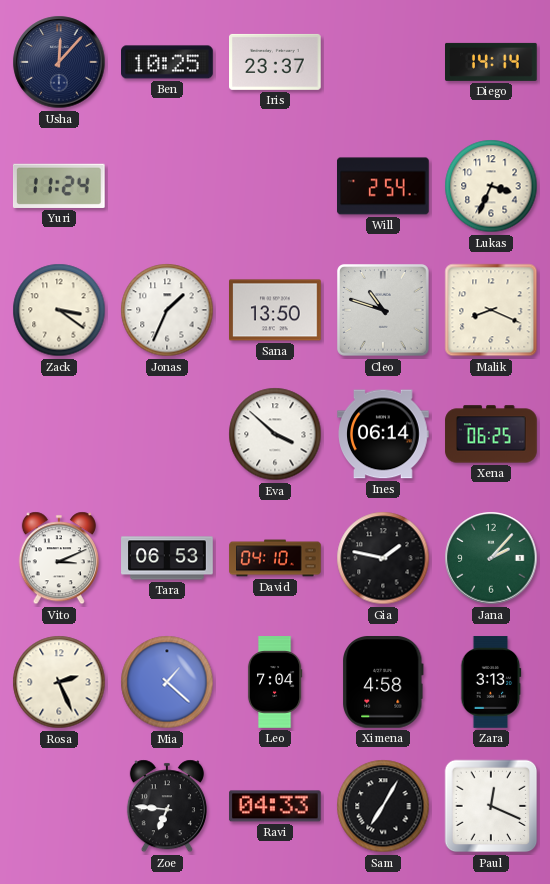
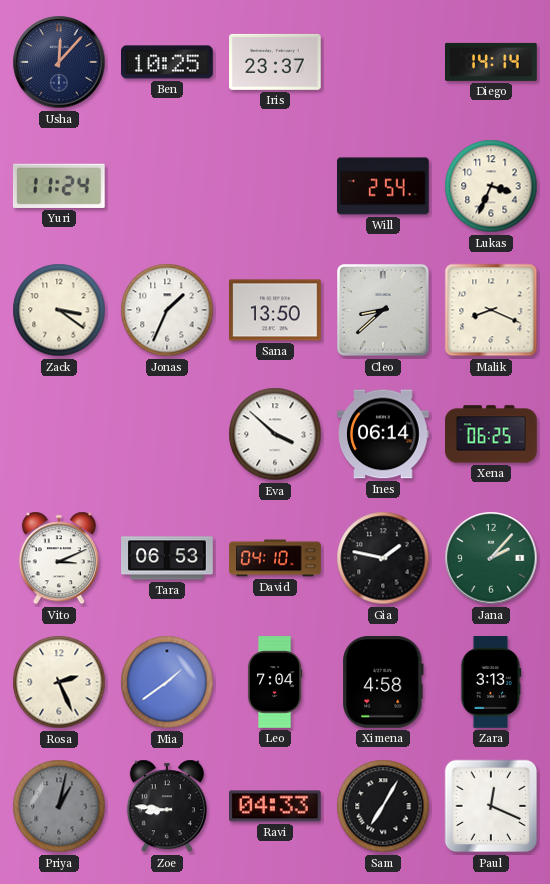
Cleo: 10:48 -> 8:38 (383, 310)
Mia: 1:22 -> 1:39 (167, 682)
Priya: none -> 1:02 (59, 806)
Zoe: 6:46 -> 8:46 (167, 806)
